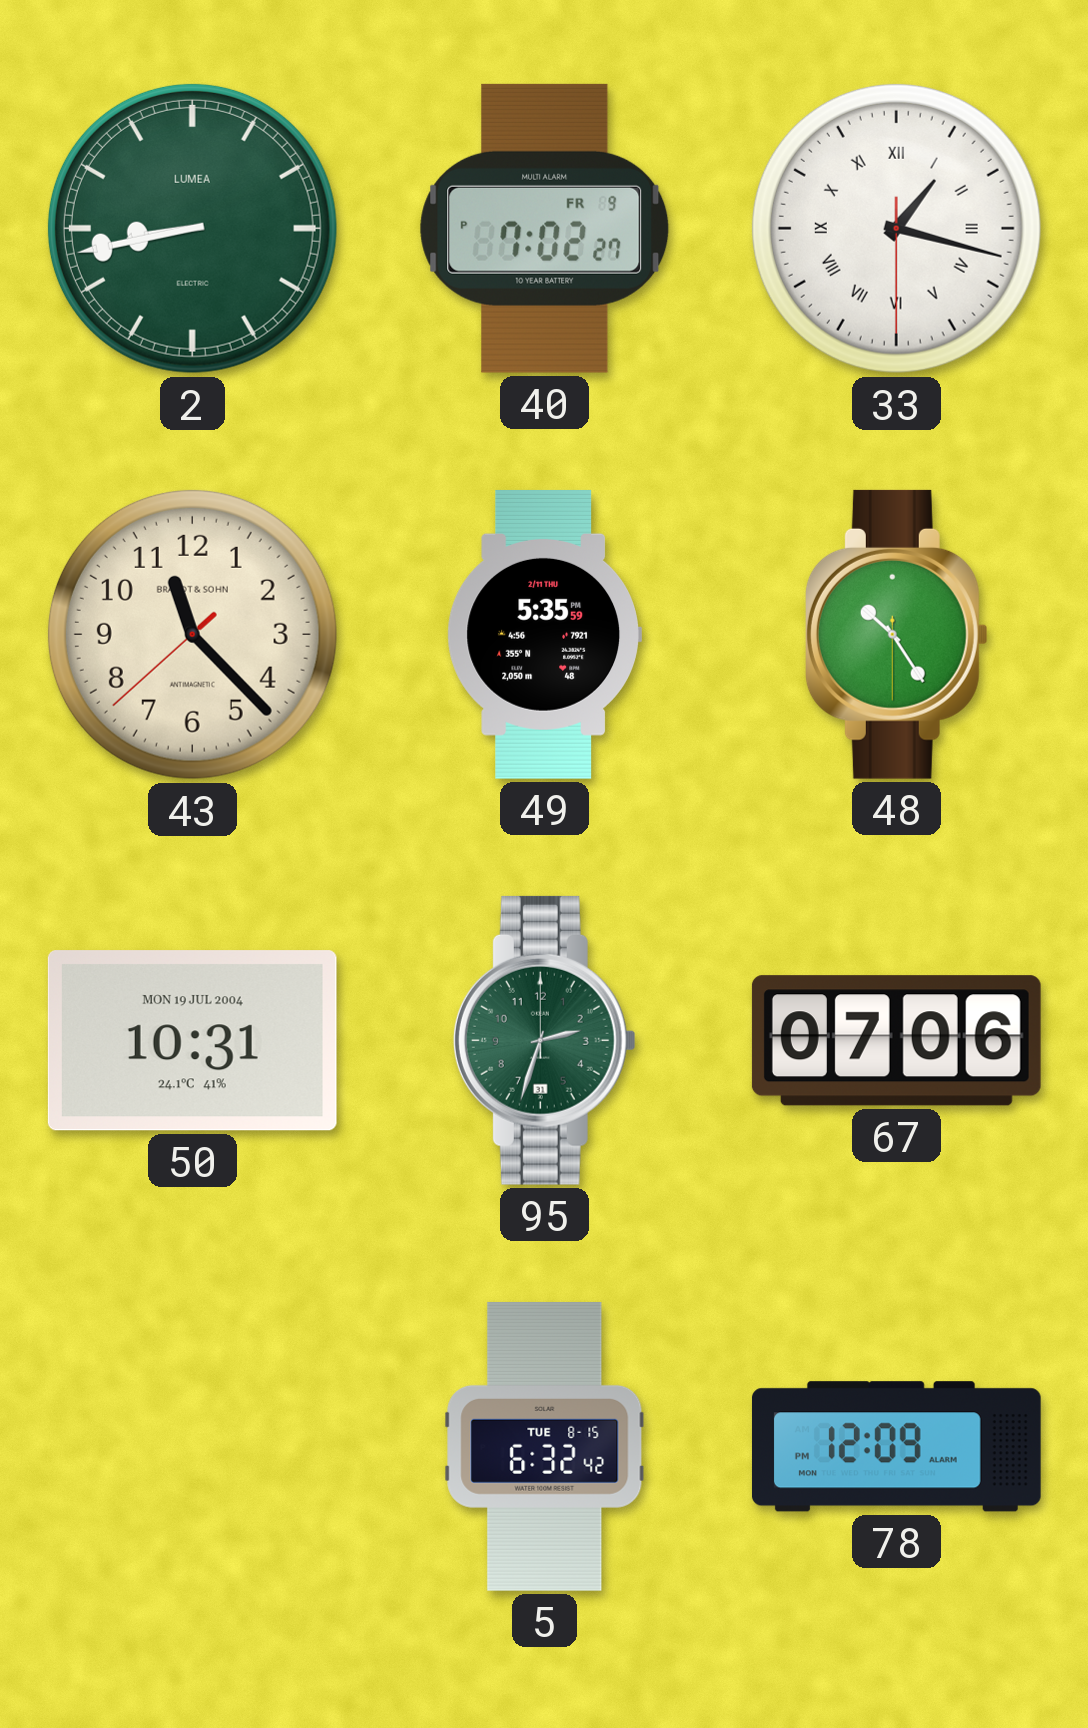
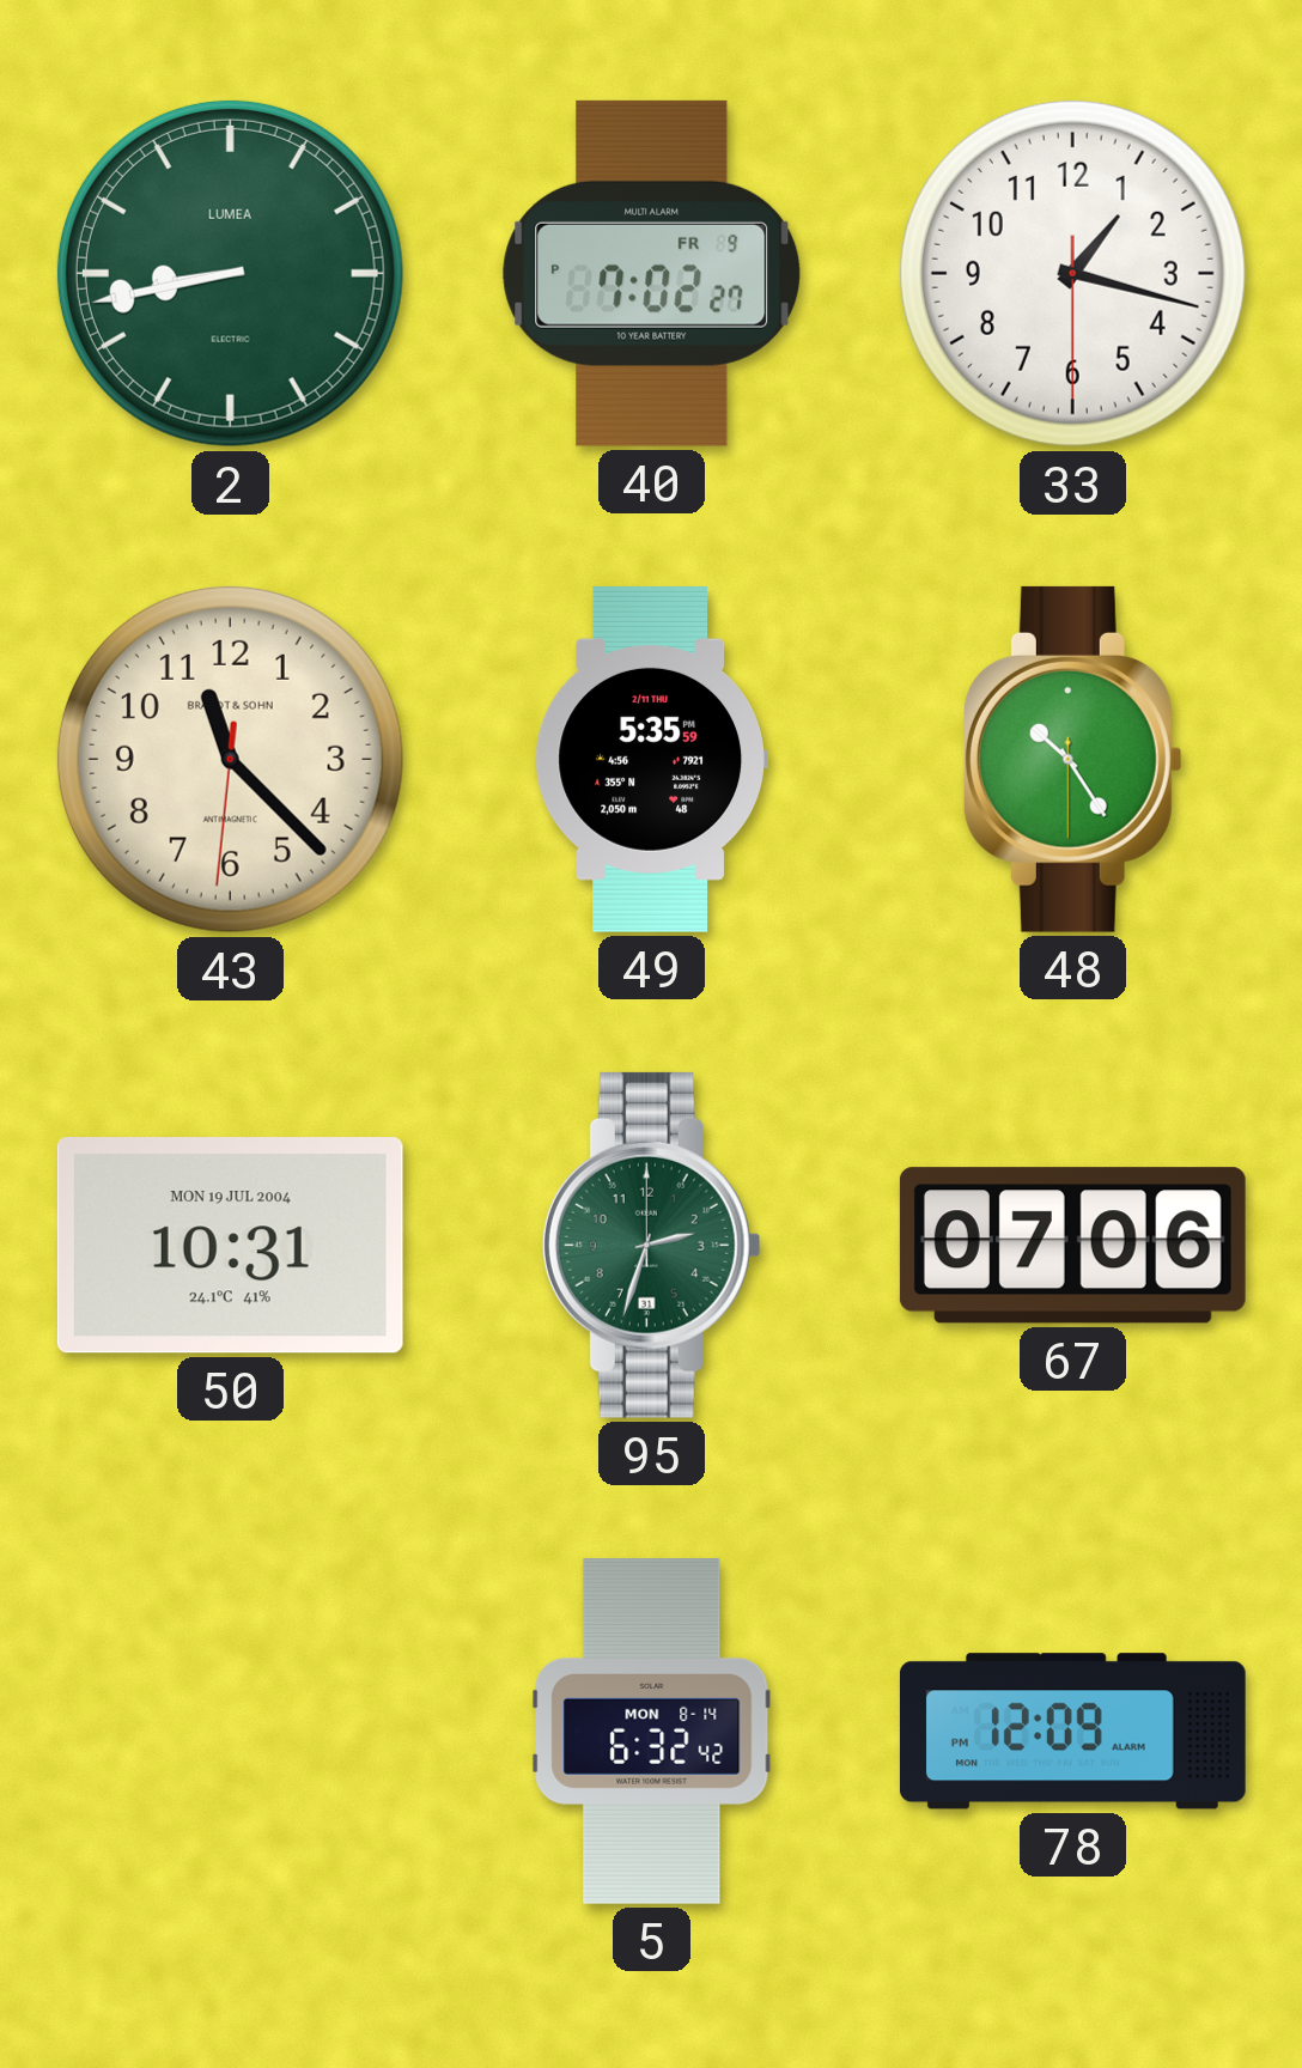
33 numerals: Roman -> Arabic (1072, 273)
43: 11:22:38 -> 11:22:31 (230, 759)
5 date: TUE 8-15 -> MON 8-14 (652, 1731)
